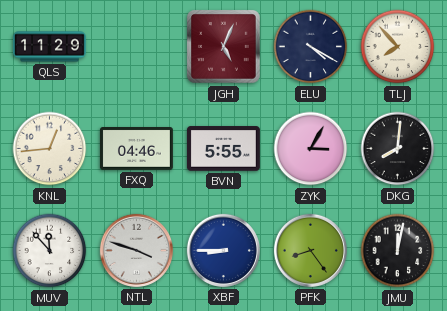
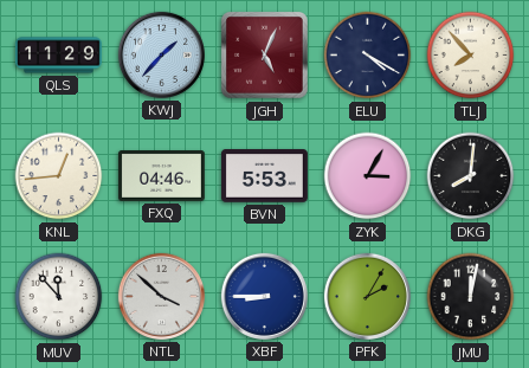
KWJ: none -> 1:37 (161, 54)
BVN: 5:55 -> 5:53 (264, 176)
NTL: 3:48 -> 3:52 (161, 296)
PFK: 8:24 -> 2:05 (367, 296)
